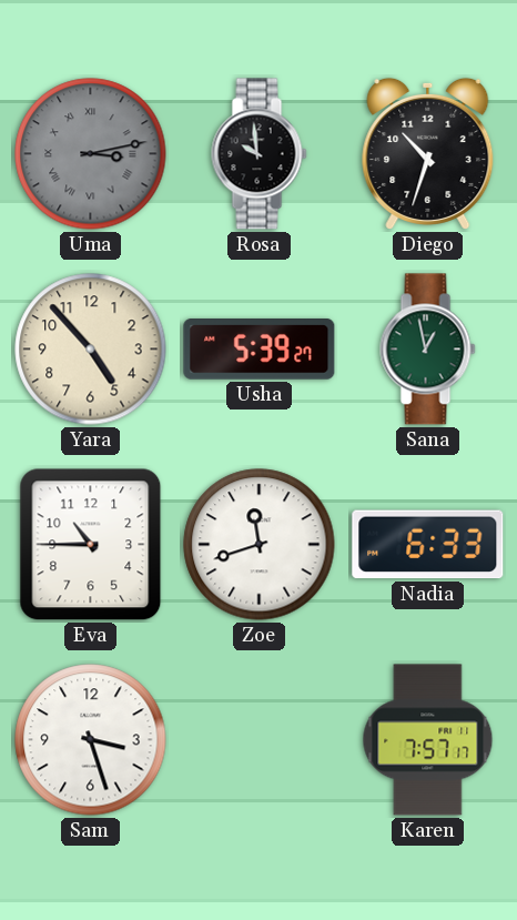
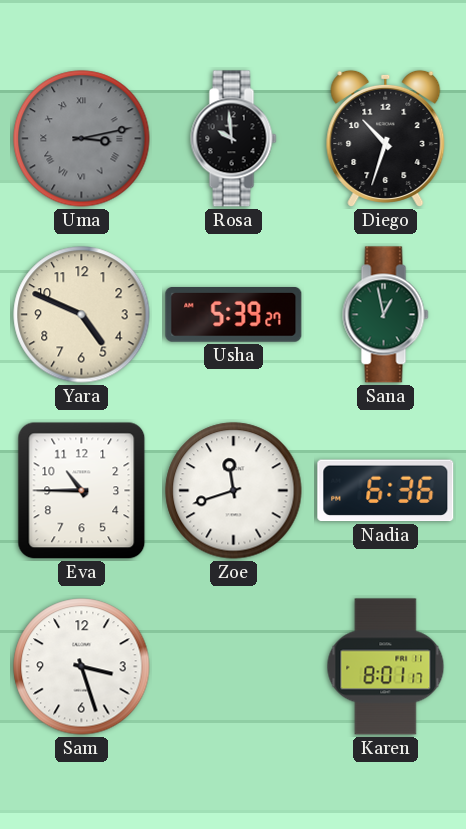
Yara: 4:53 -> 4:49 (82, 315)
Nadia: 6:33 -> 6:36 (386, 491)
Karen: 7:57 -> 8:01 (386, 667)
